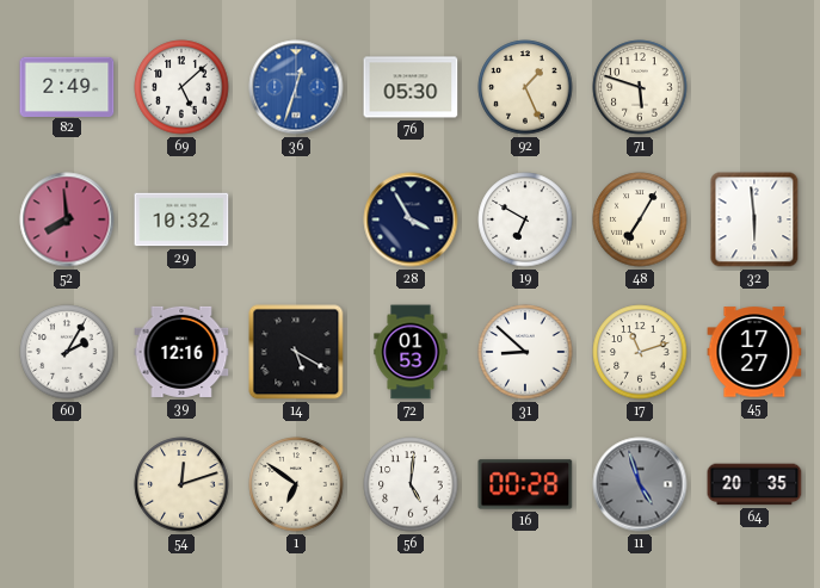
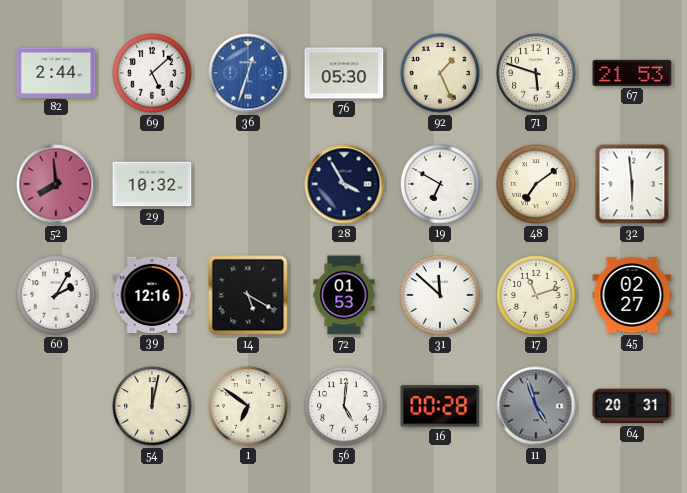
82: 2:49 -> 2:44 (56, 72)
67: none -> 21:53 (632, 73)
48: 7:05 -> 7:09 (536, 184)
31: 8:52 -> 11:52 (440, 295)
45: 17:27 -> 02:27 (632, 295)
54: 12:12 -> 12:02 (152, 406)
64: 20:35 -> 20:31 (632, 406)
